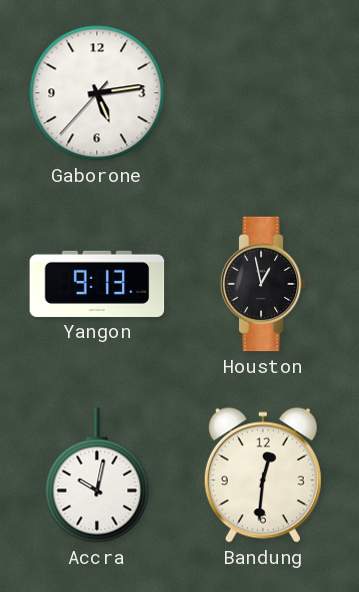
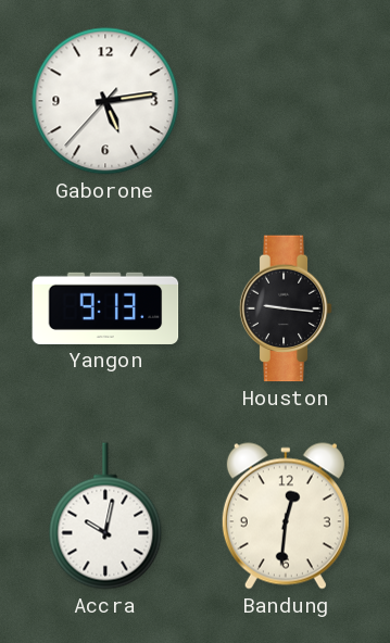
Houston: 12:58 -> 9:16 (286, 308)
